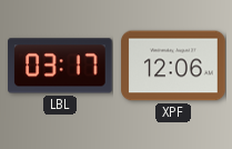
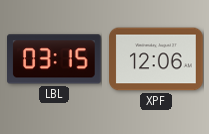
LBL: 03:17 -> 03:15 (55, 59)
